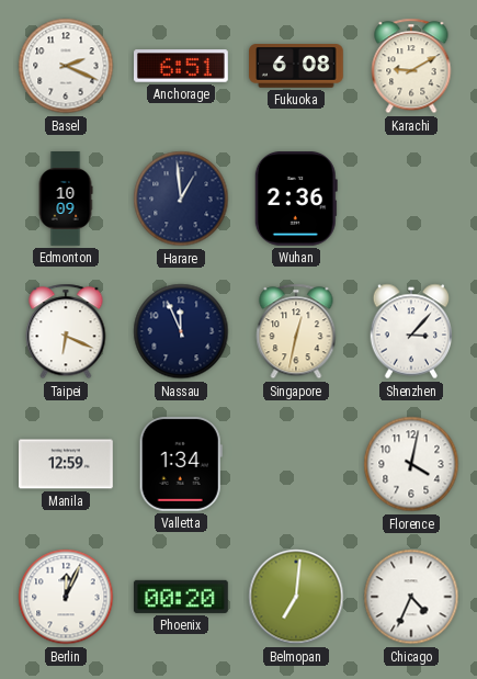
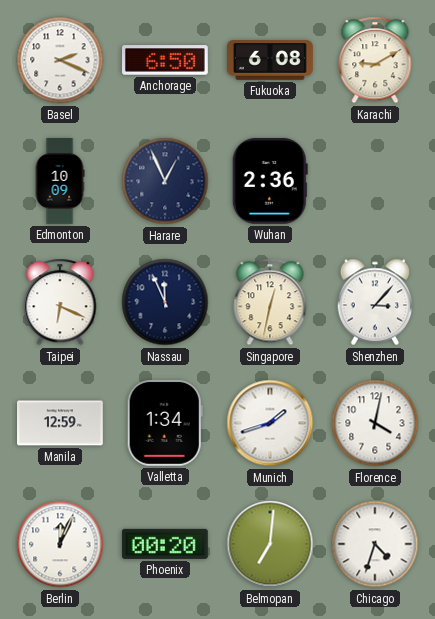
Anchorage: 6:51 -> 6:50 (166, 60)
Harare: 12:59 -> 12:56 (165, 181)
Munich: none -> 1:42 (270, 423)
Chicago: 4:34 -> 4:33 (375, 544)
